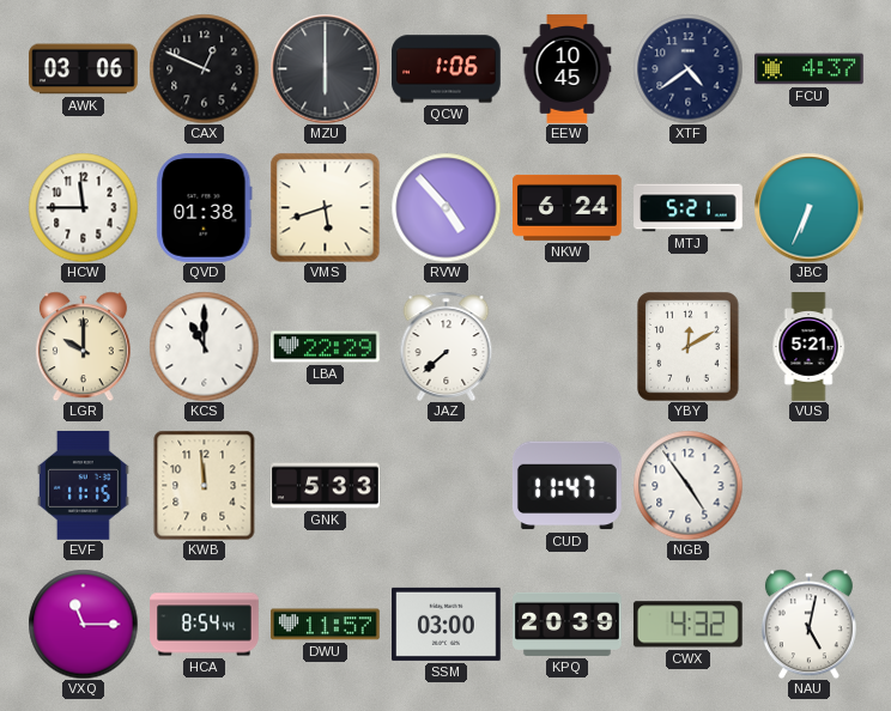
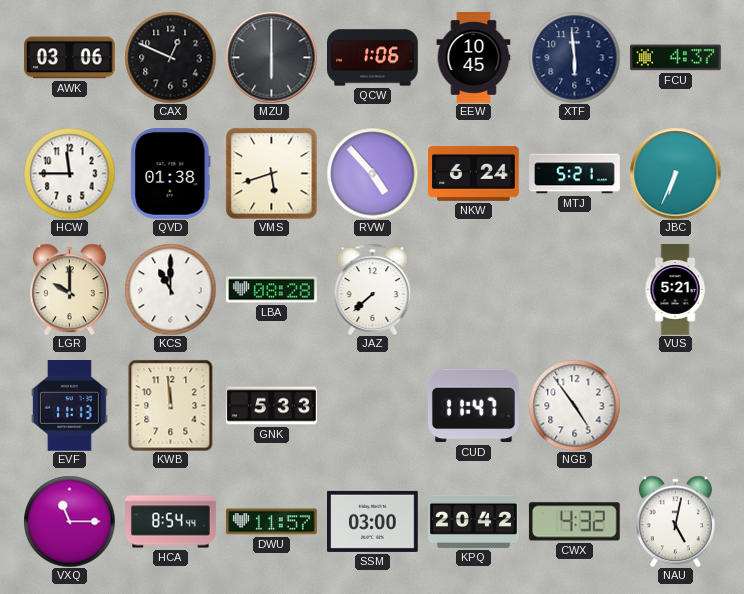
XTF: 4:39 -> 5:59 (574, 57)
LBA: 22:29 -> 08:28 (272, 290)
YBY: 12:10 -> none (689, 346)
EVF: 11:15 -> 11:13 (69, 406)
KPQ: 20:39 -> 20:42 (474, 521)
